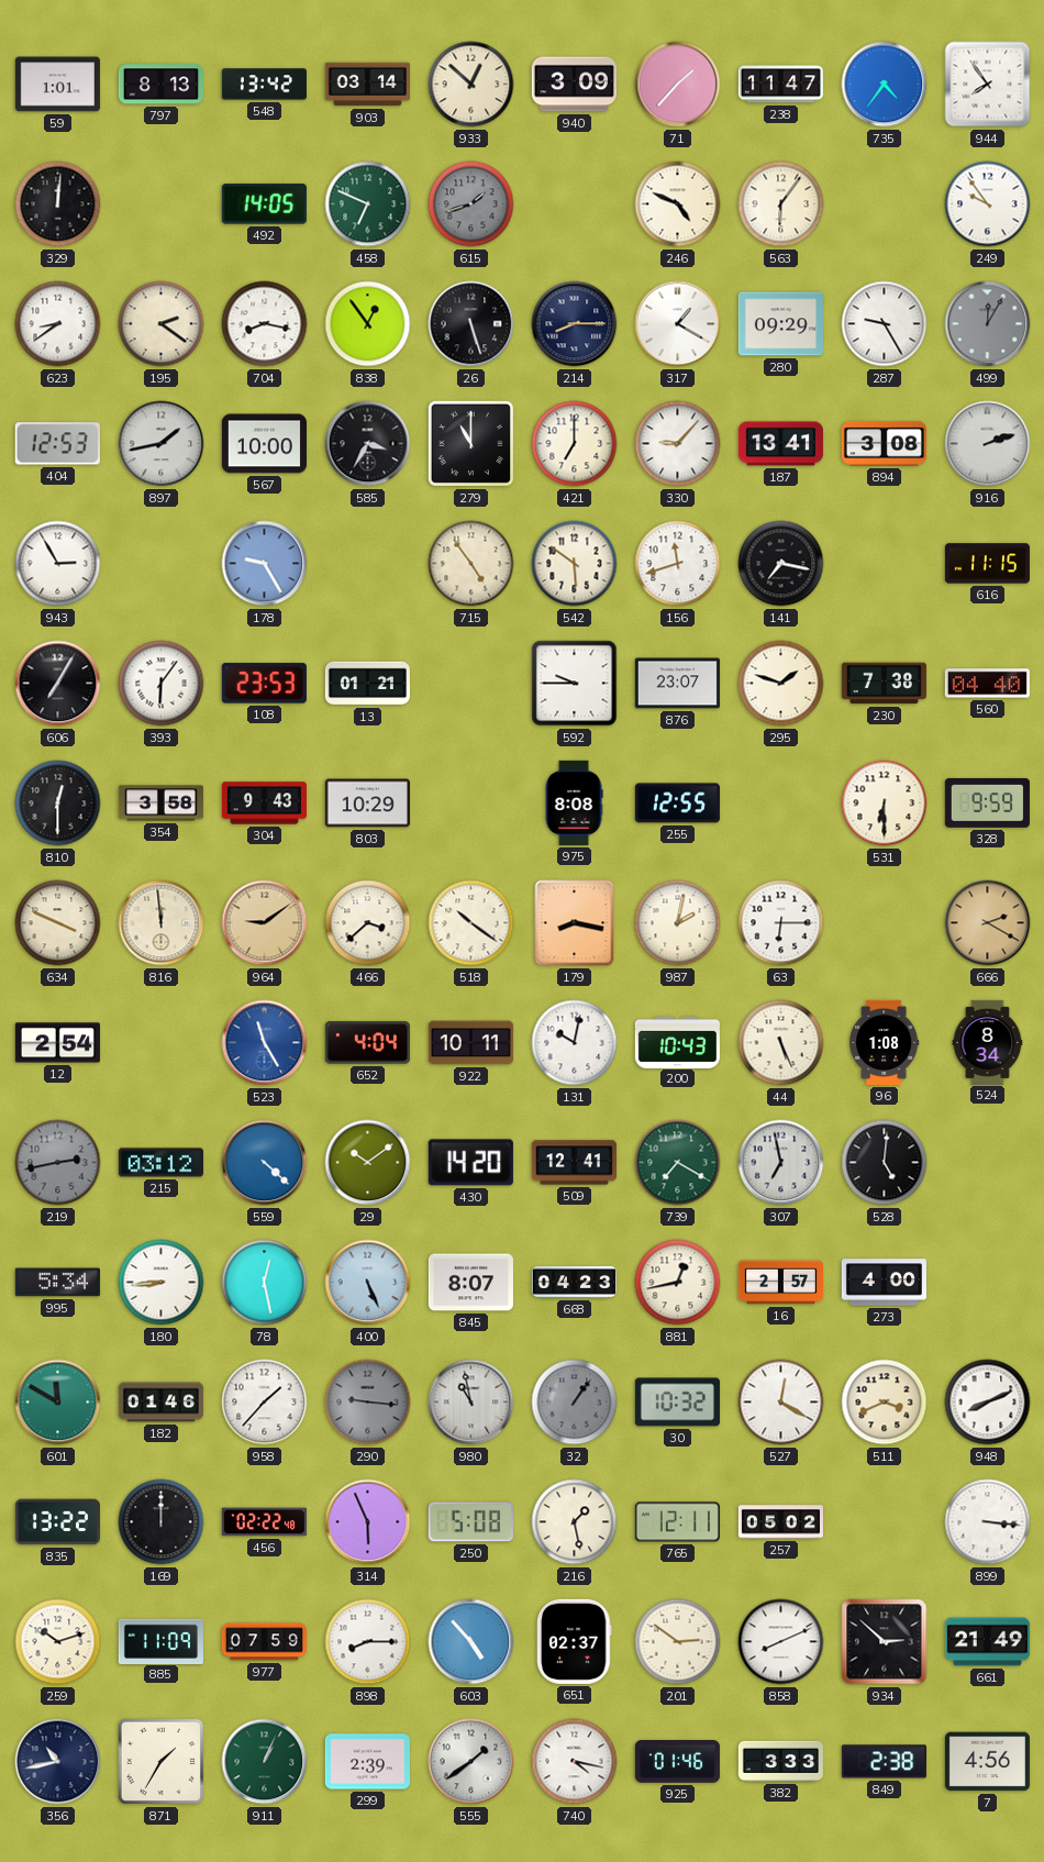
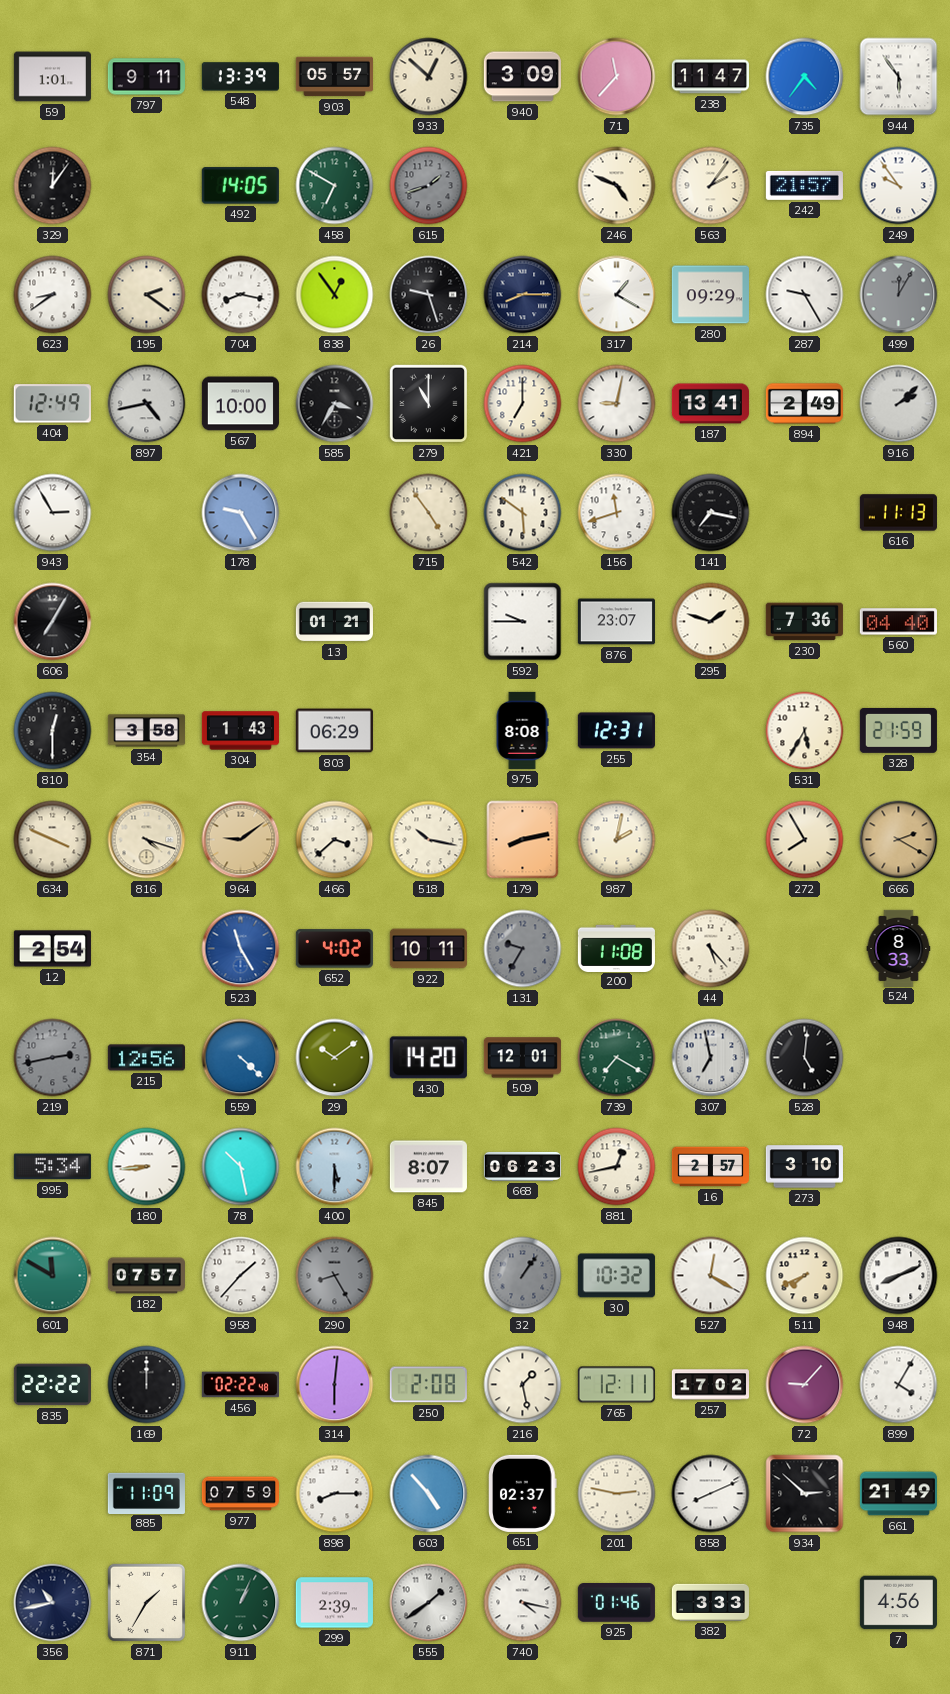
797: 8:13 -> 9:11 (146, 77)
548: 13:42 -> 13:39 (240, 77)
903: 03:14 -> 05:57 (334, 77)
71: 1:37 -> 11:37 (617, 77)
944: 7:54 -> 5:54 (899, 77)
329: 12:01 -> 12:06 (53, 186)
458: 6:49 -> 6:50 (335, 186)
563: 6:06 -> 2:06 (711, 186)
242: none -> 21:57 (804, 185)
26: 5:27 -> 9:27 (429, 295)
404: 12:53 -> 12:49 (52, 404)
897: 1:43 -> 4:43 (147, 404)
330: 9:07 -> 9:02 (617, 404)
894: 3:08 -> 2:49 (804, 404)
916: 2:12 -> 2:08 (899, 404)
616: 11:15 -> 11:13 (898, 513)
393: 6:06 -> none (162, 684)
108: 23:53 -> none (264, 684)
230: 7:38 -> 7:36 (804, 622)
304: 9:43 -> 1:43 (240, 731)
803: 10:29 -> 06:29 (334, 731)
255: 12:55 -> 12:31 (616, 731)
531: 6:30 -> 5:35 (805, 731)
328: 9:59 -> 21:59 (898, 730)
816: 11:59 -> 4:18 (147, 840)
518: 10:21 -> 10:17 (429, 840)
179: 8:17 -> 8:13 (523, 840)
63: 6:15 -> none (781, 923)
272: none -> 7:55 (805, 840)
652: 4:04 -> 4:02 (334, 949)
131: 10:02 -> 9:35 (523, 949)
131 dial: white -> grey (523, 949)
200: 10:43 -> 11:08 (616, 948)
44: 5:26 -> 5:23 (711, 949)
96: 1:08 -> none (885, 1042)
524: 8:34 -> 8:33 (899, 948)
215: 03:12 -> 12:56 (146, 1058)
509: 12:41 -> 12:01 (522, 1058)
78: 12:28 -> 10:28 (241, 1167)
400: 5:26 -> 5:30 (335, 1167)
668: 04:23 -> 06:23 (522, 1166)
273: 4:00 -> 3:10 (804, 1167)
182: 01:46 -> 07:57 (146, 1276)
290: 9:16 -> 8:25 (335, 1276)
980: 10:58 -> none (471, 1403)
511: 3:41 -> 7:41 (805, 1276)
835: 13:22 -> 22:22 (52, 1385)
314: 5:56 -> 6:01 (335, 1385)
250: 5:08 -> 2:08 (428, 1385)
257: 05:02 -> 17:02 (710, 1385)
72: none -> 9:07 (805, 1385)
899: 3:16 -> 4:05 (899, 1385)
259: 10:12 -> none (58, 1642)
201: 2:51 -> 2:47 (617, 1494)
849: 2:38 -> none (884, 1762)
